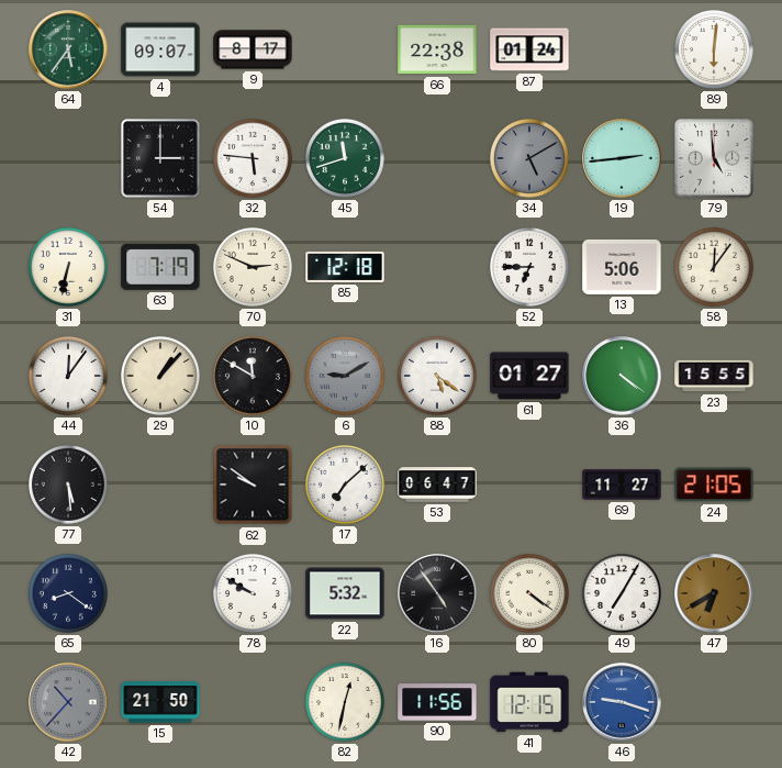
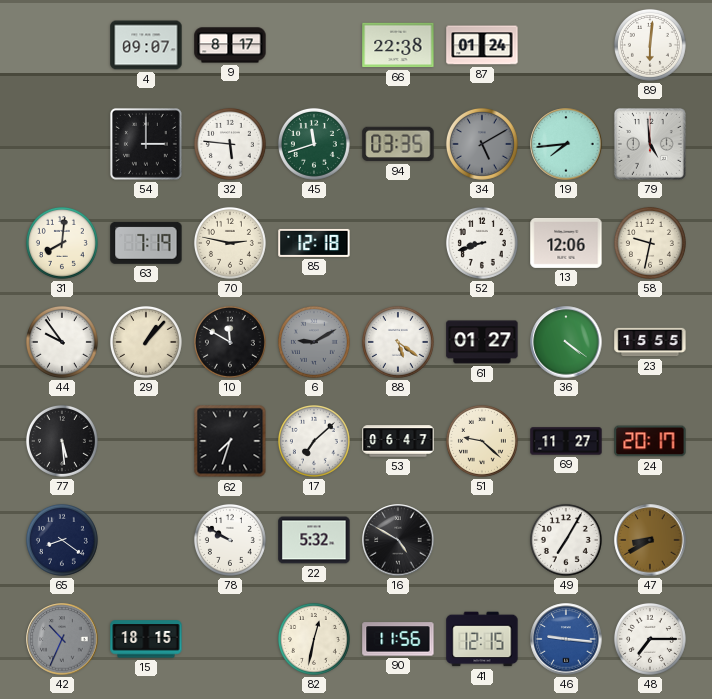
64: 5:36 -> none (68, 49)
94: none -> 03:35 (398, 144)
19: 2:44 -> 7:44 (566, 144)
31: 6:32 -> 8:01 (62, 243)
70: 2:49 -> 2:47 (230, 243)
52: 6:45 -> 8:42 (482, 243)
13: 5:06 -> 12:06 (566, 243)
58: 12:06 -> 9:32 (650, 243)
44: 12:06 -> 9:54 (62, 342)
62: 9:51 -> 7:33 (230, 441)
51: none -> 9:22 (482, 441)
24: 21:05 -> 20:17 (650, 441)
16: 4:54 -> 4:50 (398, 540)
80: 4:21 -> none (529, 593)
47: 6:40 -> 8:40 (650, 540)
42: 10:37 -> 10:34 (62, 639)
15: 21:50 -> 18:15 (146, 639)
46: 9:18 -> 9:16 (566, 639)
48: none -> 7:15 (650, 639)
